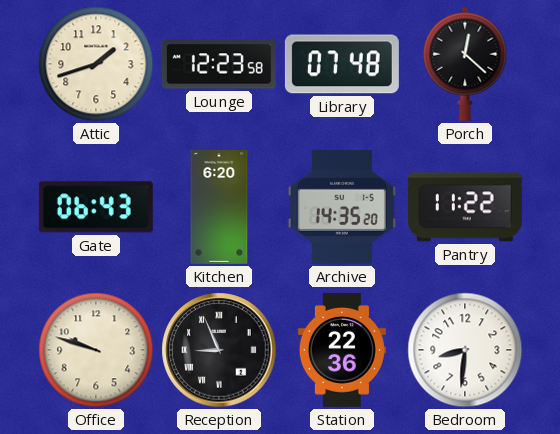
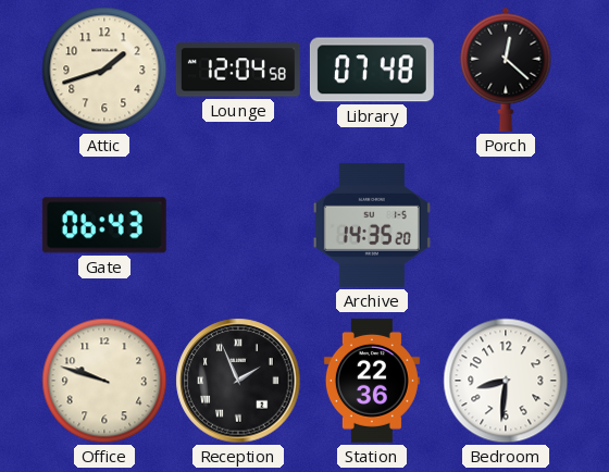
Lounge: 12:23 -> 12:04 (238, 70)
Kitchen: 6:20 -> none (219, 207)
Pantry: 11:22 -> none (465, 207)
Reception: 8:56 -> 1:56 (238, 381)
